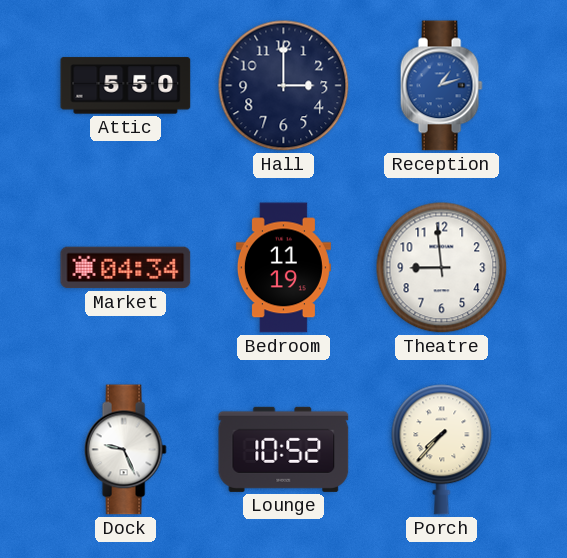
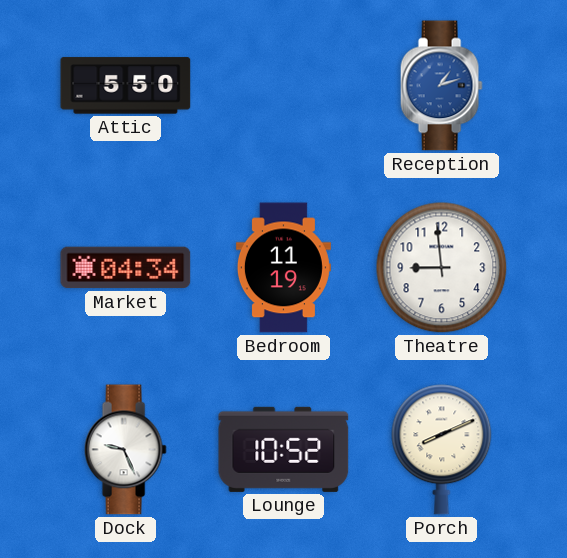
Hall: 3:00 -> none (284, 86)
Porch: 7:37 -> 8:11 (442, 450)
